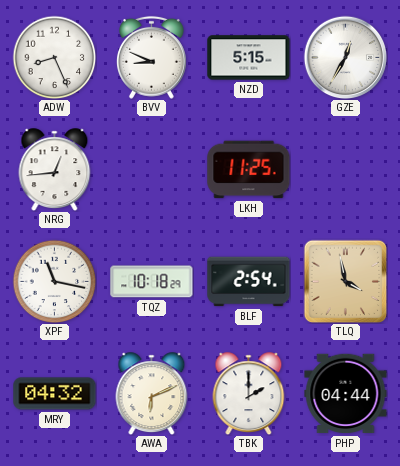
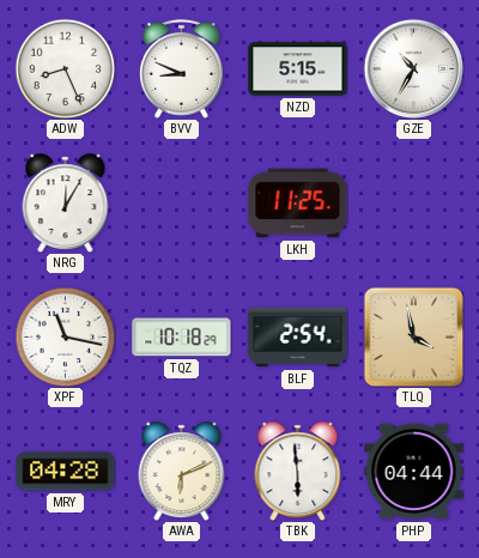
GZE: 12:35 -> 10:35 (413, 68)
NRG: 12:44 -> 12:05 (66, 204)
MRY: 04:32 -> 04:28 (66, 472)
TBK: 2:00 -> 5:59 (298, 472)
